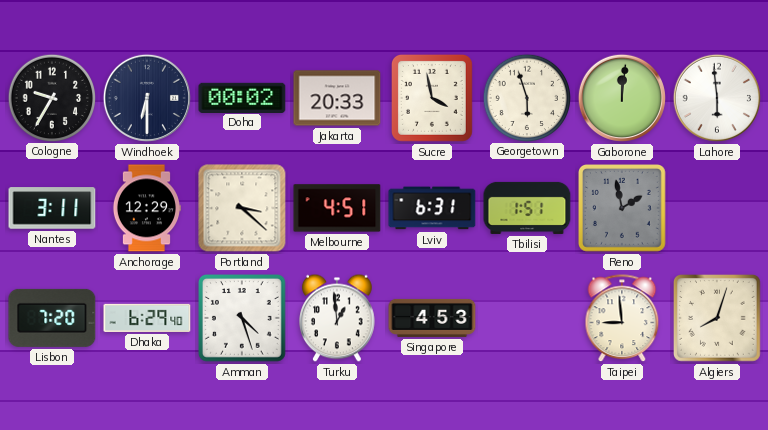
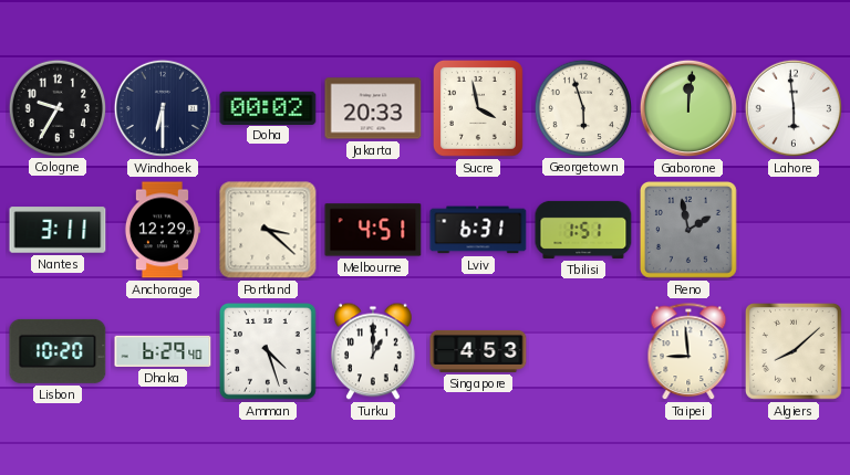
Lisbon: 7:20 -> 10:20 (58, 351)
Turku: 12:59 -> 1:00 (374, 351)
Algiers: 8:03 -> 8:08 (795, 352)
